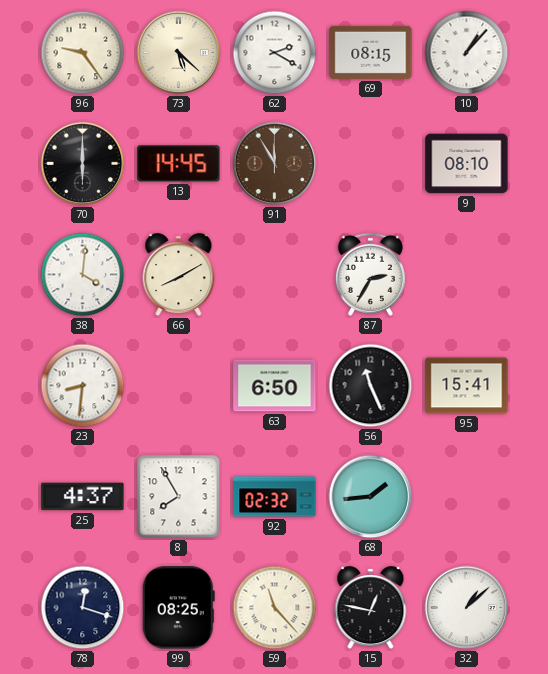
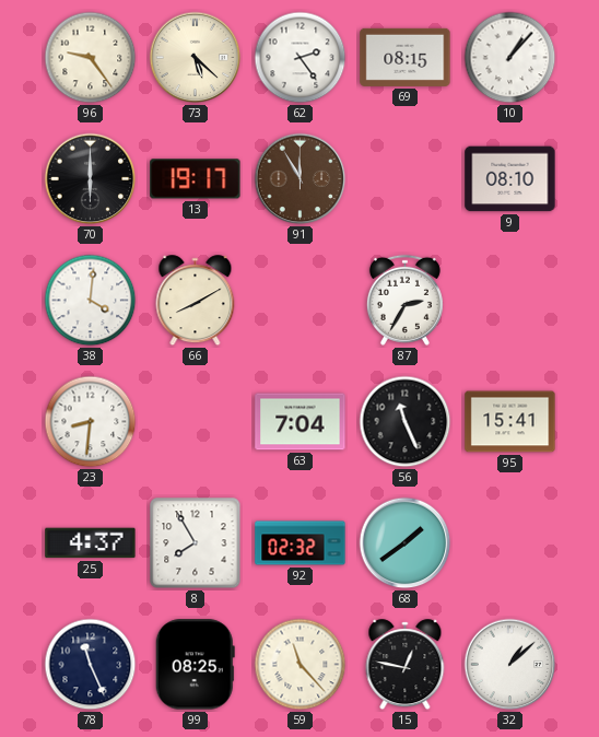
62: 2:20 -> 2:24 (301, 58)
13: 14:45 -> 19:17 (196, 179)
63: 6:50 -> 7:04 (301, 422)
68: 1:44 -> 1:39 (406, 543)
78: 12:18 -> 11:26 (91, 665)
